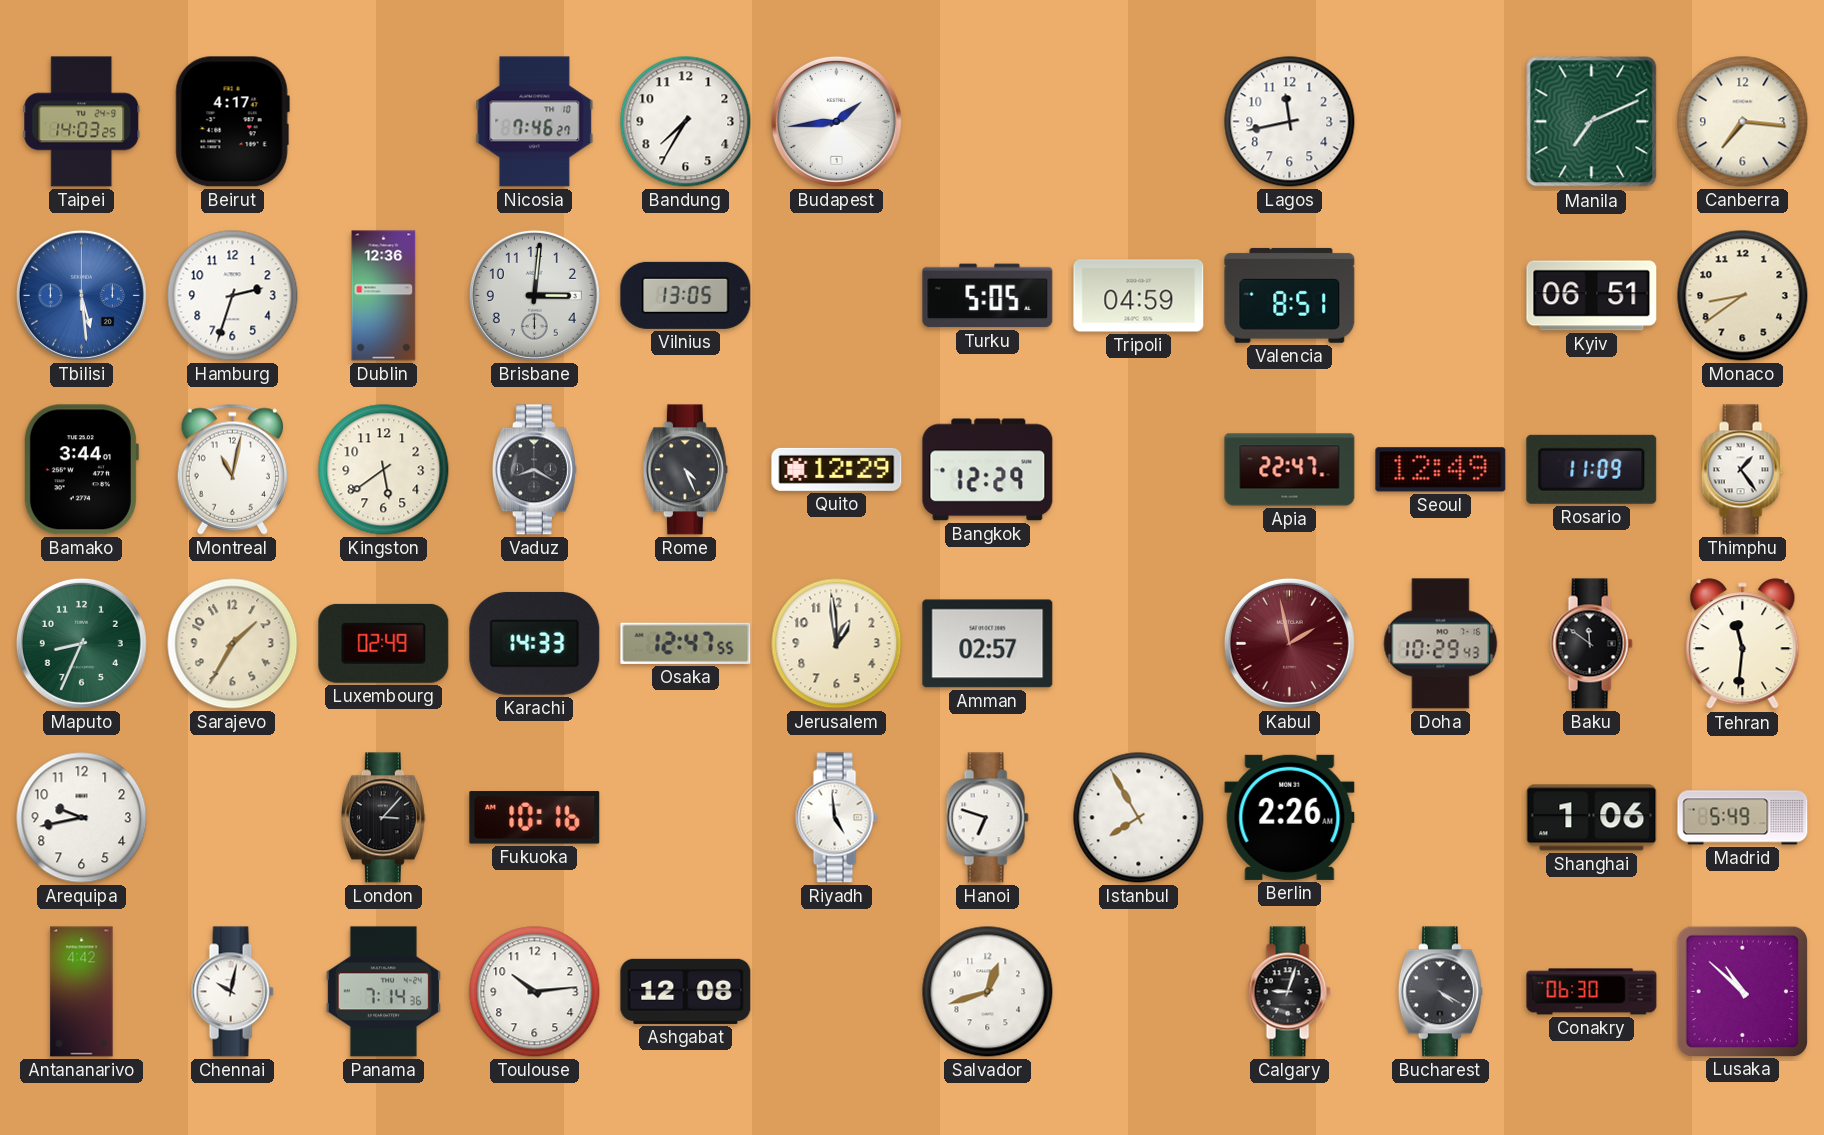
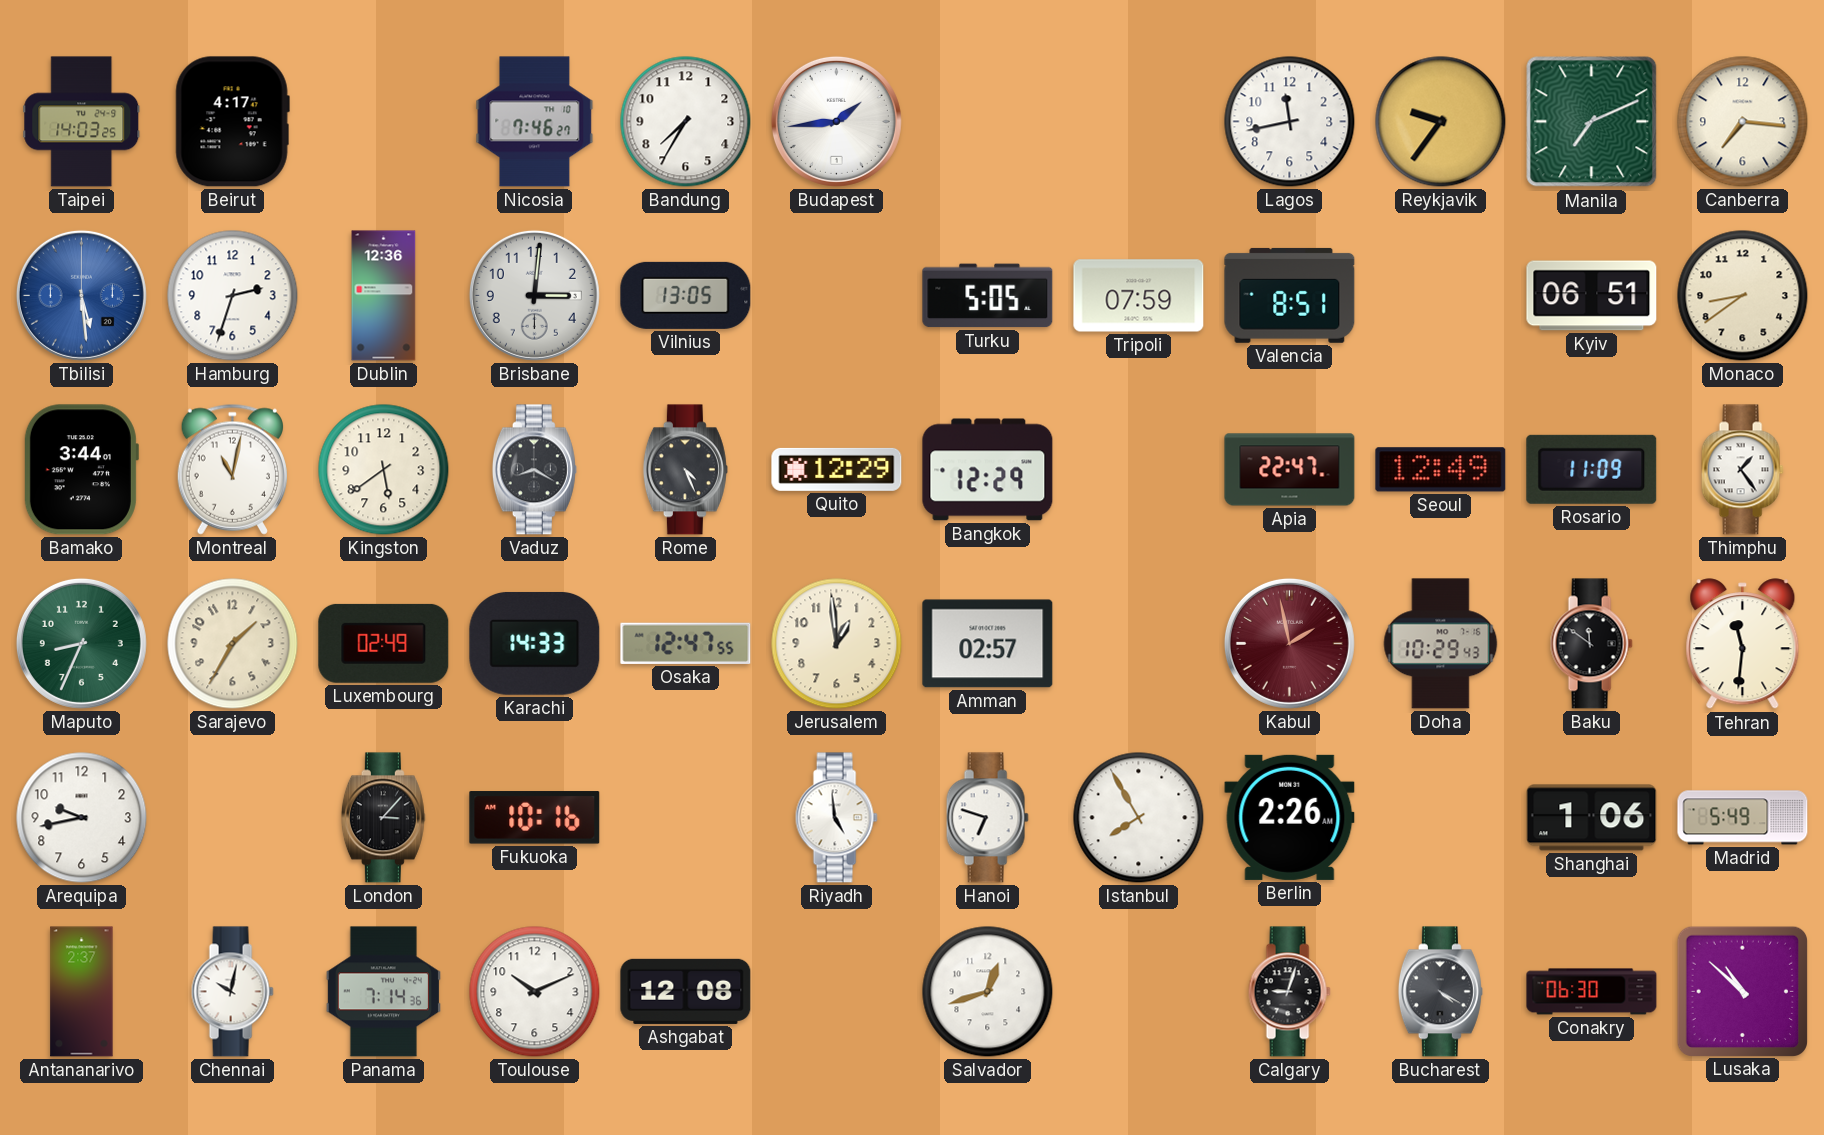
Reykjavik: none -> 9:36 (1441, 122)
Tripoli: 04:59 -> 07:59 (1139, 296)
Antananarivo: 4:42 -> 2:37 (82, 992)
Toulouse: 10:14 -> 10:11 (535, 992)
